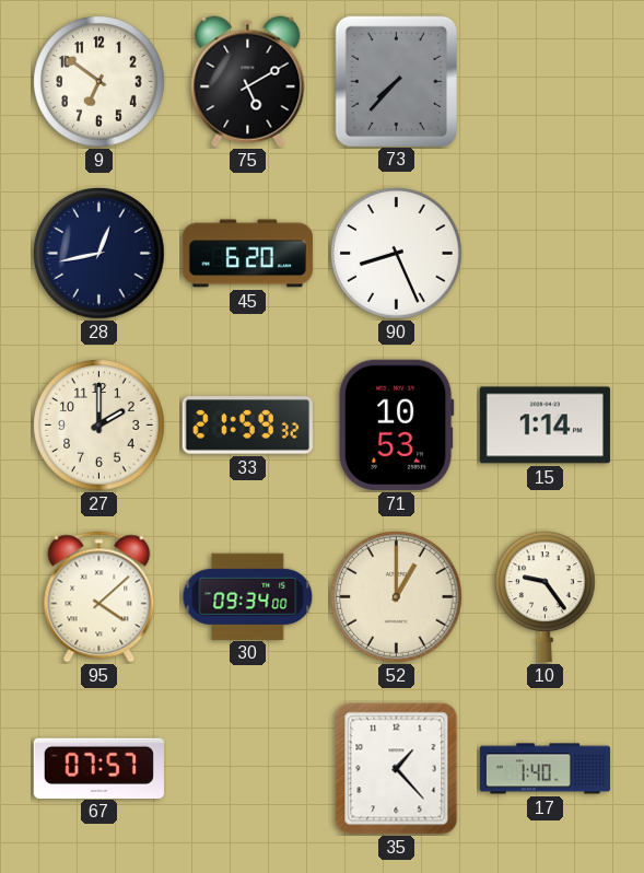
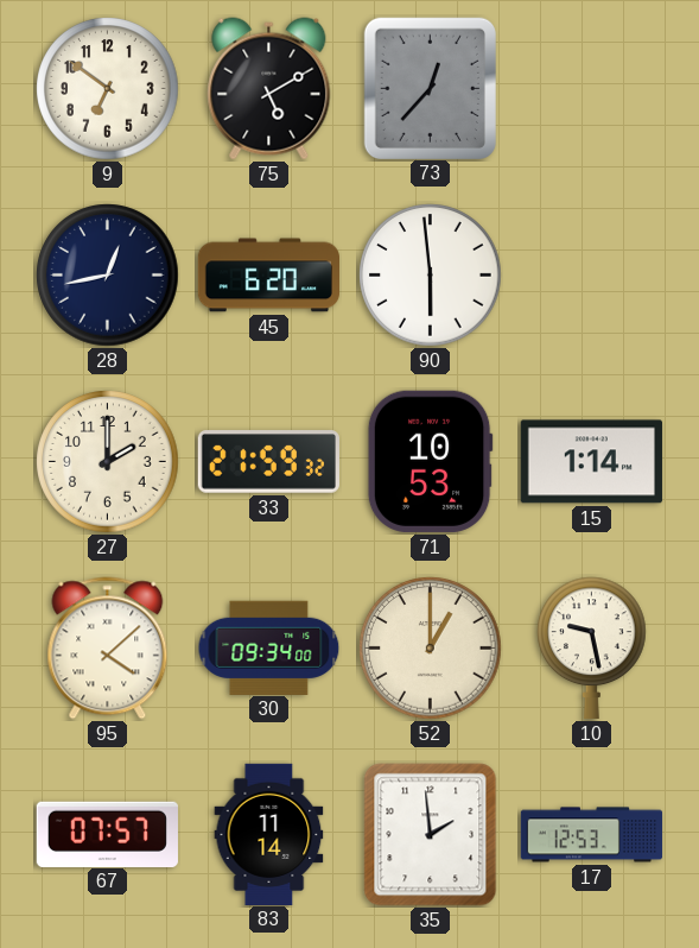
73: 7:37 -> 12:37 (430, 88)
90: 8:26 -> 5:59 (431, 276)
10: 9:24 -> 9:28 (592, 647)
83: none -> 11:14 (269, 834)
35: 1:23 -> 1:59 (431, 835)
17: 1:40 -> 12:53 (592, 835)
